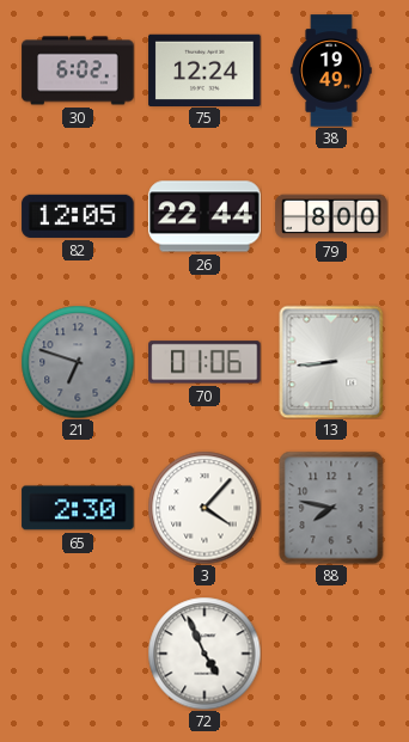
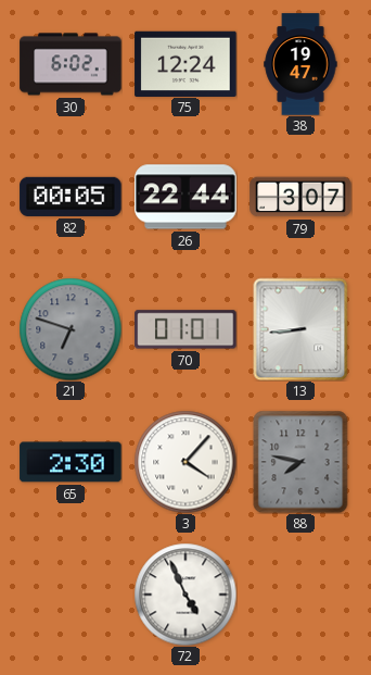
38: 19:49 -> 19:47 (300, 64)
82: 12:05 -> 00:05 (71, 197)
79: 8:00 -> 3:07 (300, 197)
70: 01:06 -> 01:01 (185, 329)
